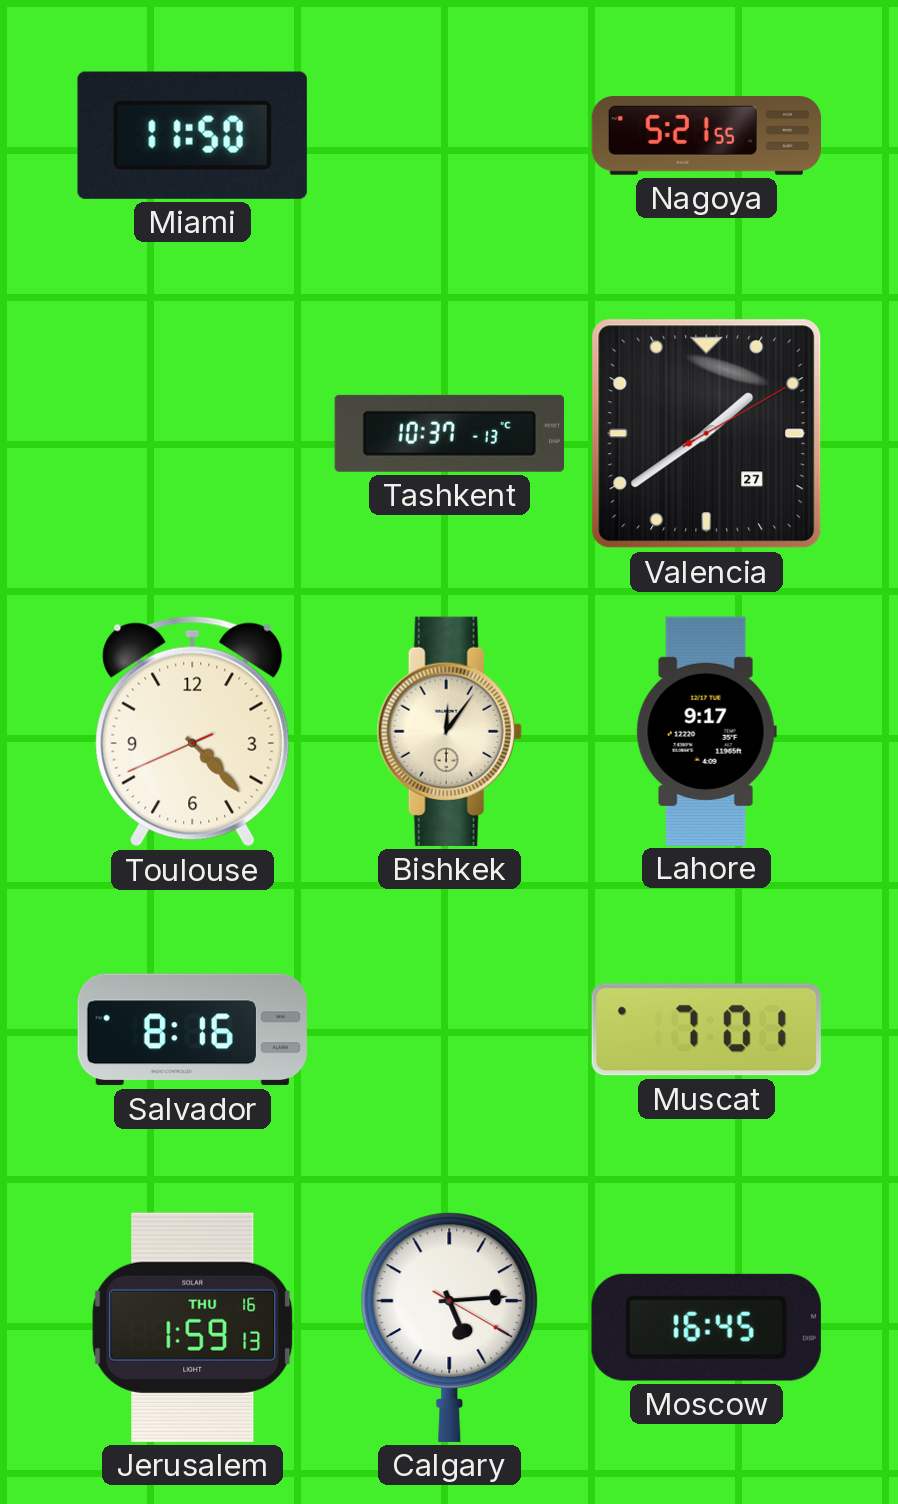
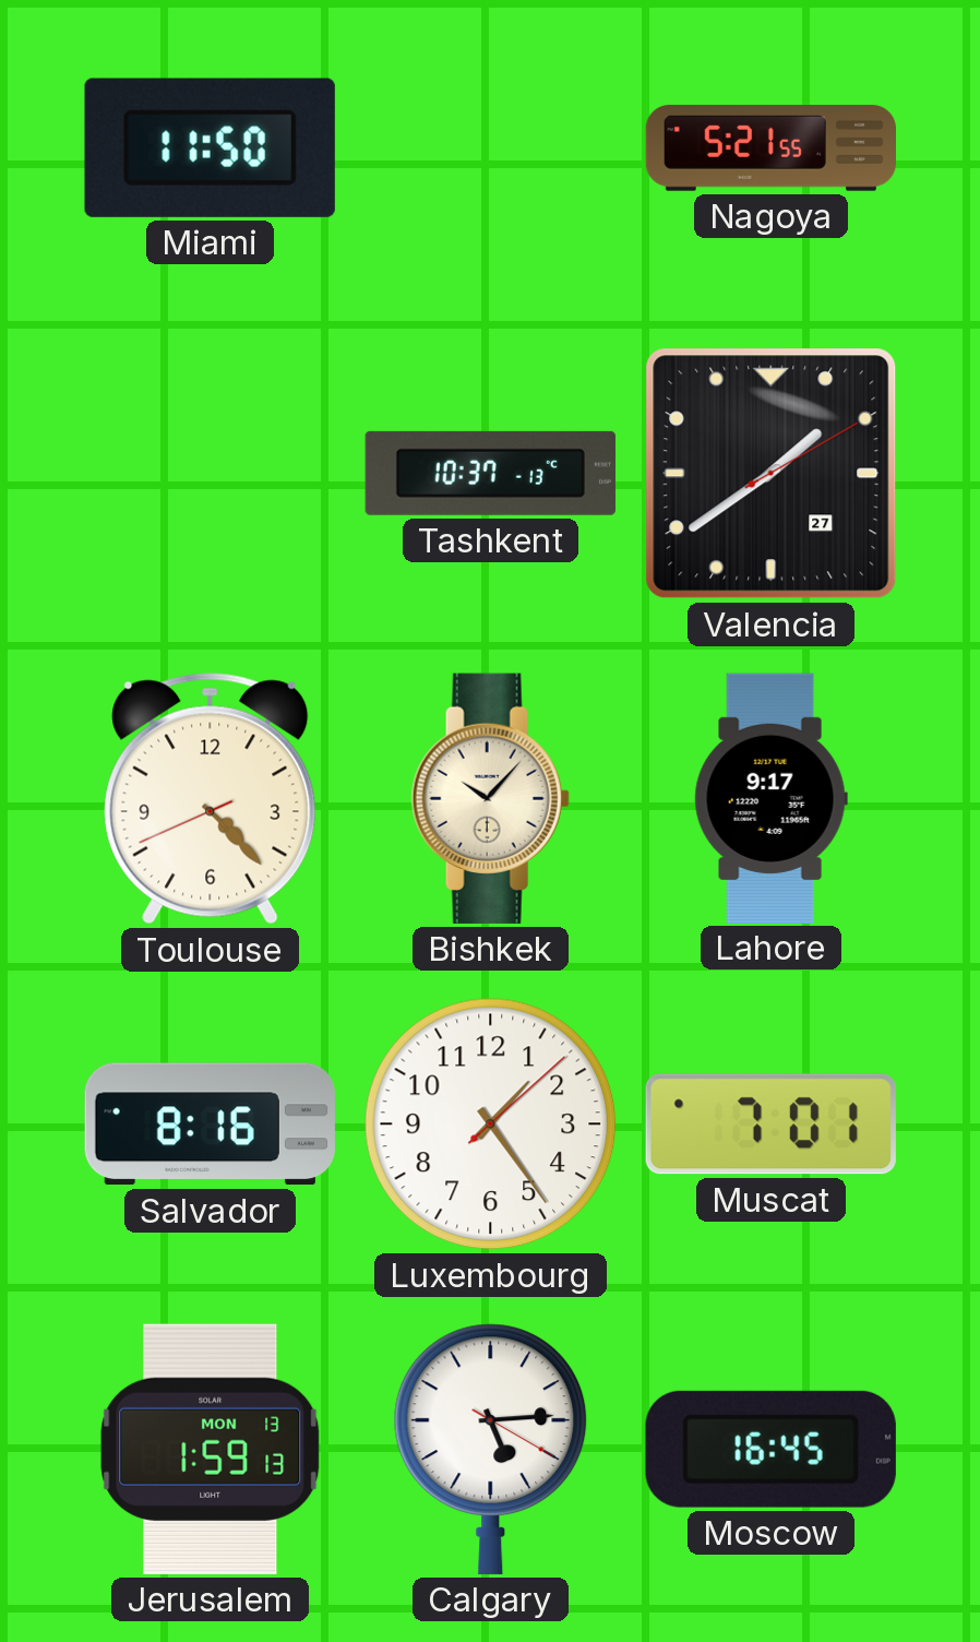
Bishkek: 12:06 -> 10:07 (490, 798)
Luxembourg: none -> 1:24 (491, 1125)
Jerusalem date: THU 16 -> MON 13 (211, 1449)
